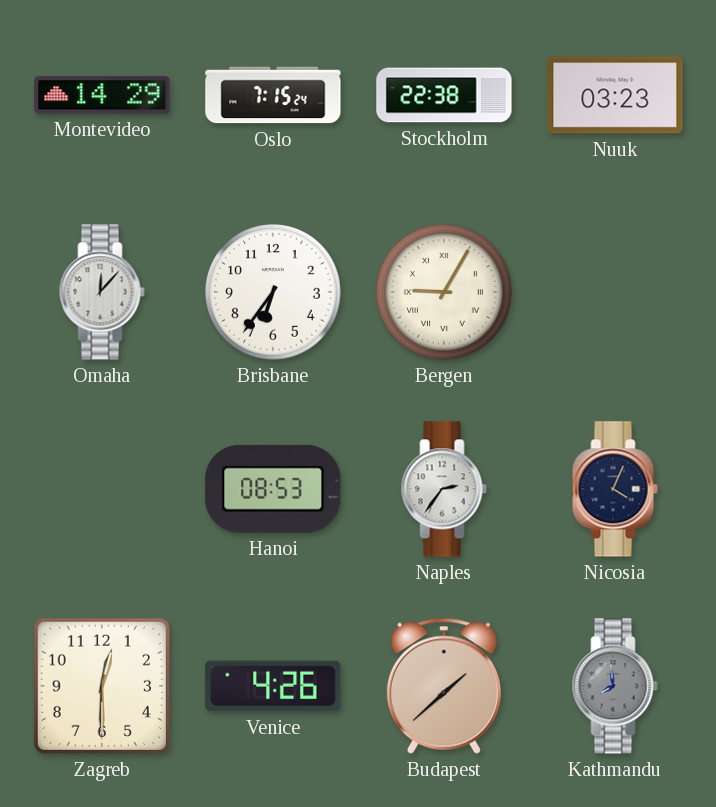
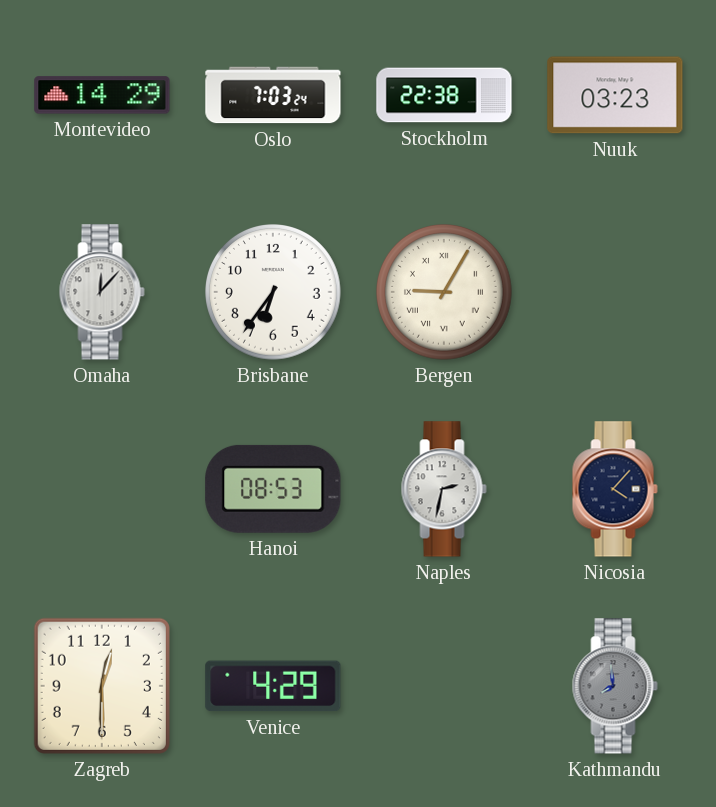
Oslo: 7:15 -> 7:03 (273, 95)
Naples: 2:36 -> 2:32 (444, 489)
Nicosia: 4:04 -> 4:07 (615, 489)
Venice: 4:26 -> 4:29 (273, 686)
Budapest: 1:38 -> none (444, 686)
